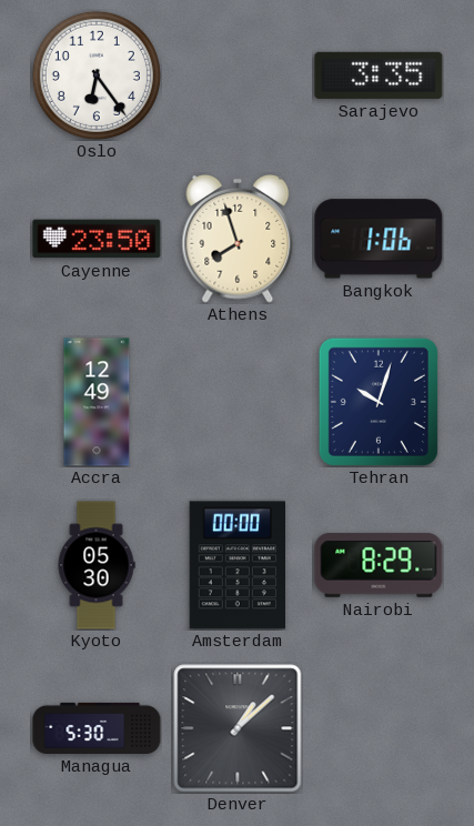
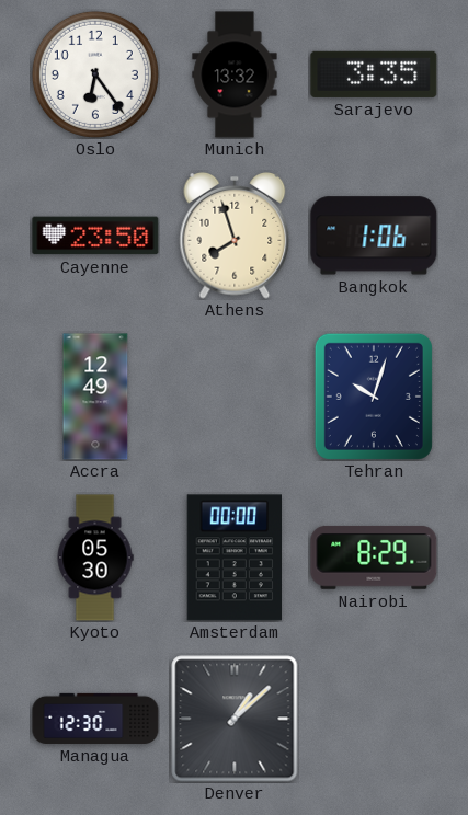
Munich: none -> 13:32 (235, 74)
Managua: 5:30 -> 12:30 (95, 719)
